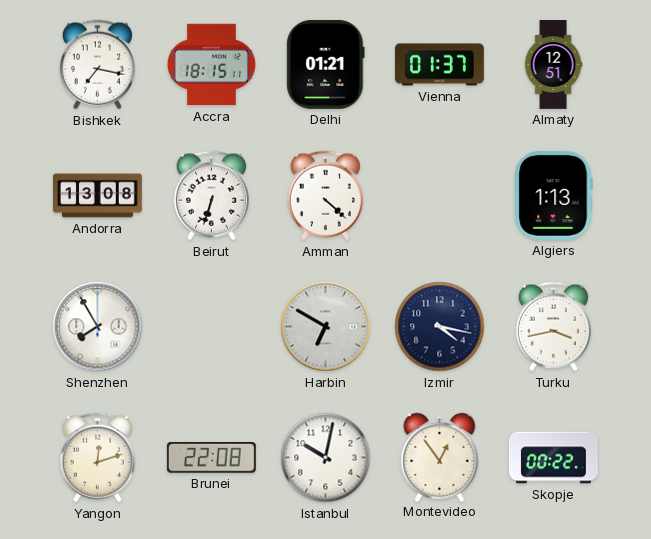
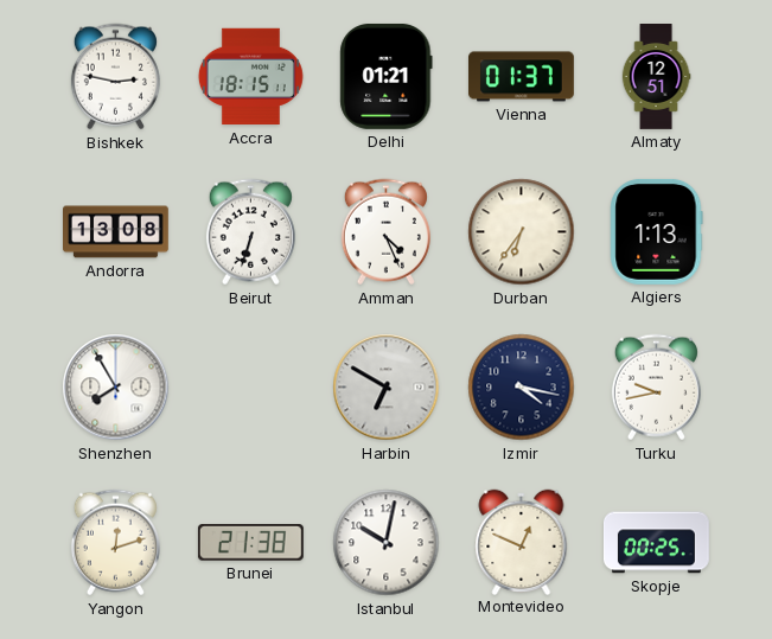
Bishkek: 7:17 -> 2:47 (115, 77)
Amman: 4:22 -> 4:26 (385, 232)
Durban: none -> 6:36 (522, 232)
Turku: 3:43 -> 9:43 (656, 388)
Brunei: 22:08 -> 21:38 (250, 543)
Montevideo: 12:54 -> 12:49 (522, 542)
Skopje: 00:22 -> 00:25 (657, 543)
